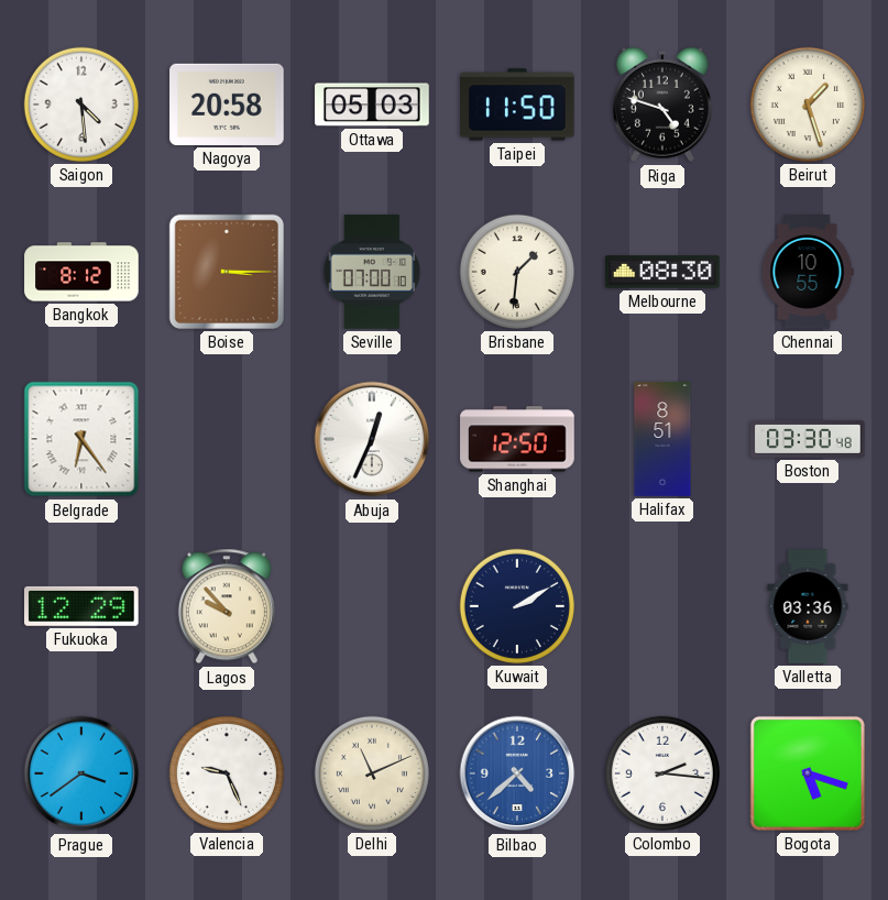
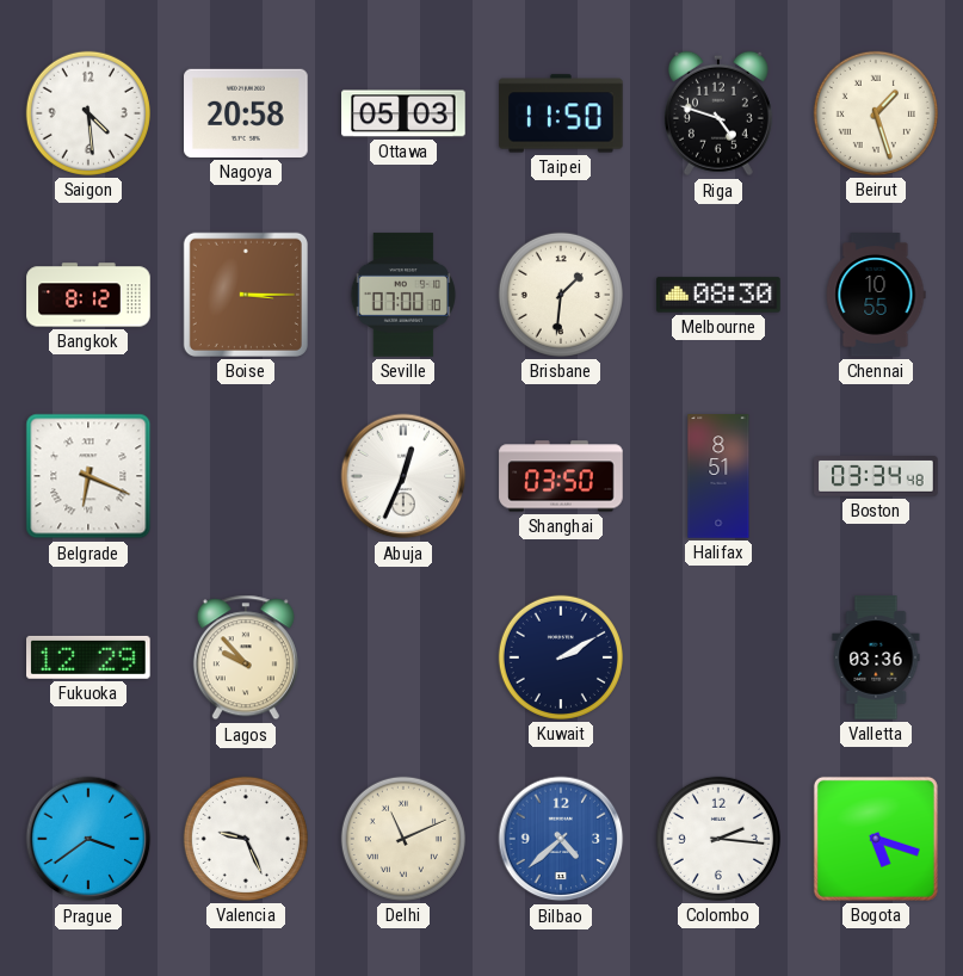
Belgrade: 6:24 -> 6:19 (88, 476)
Shanghai: 12:50 -> 03:50 (561, 476)
Boston: 03:30 -> 03:34 (876, 477)
